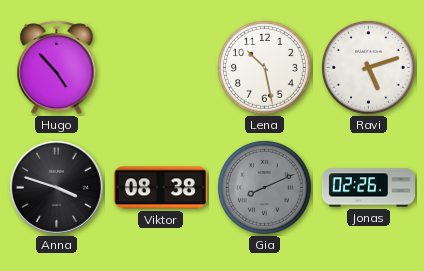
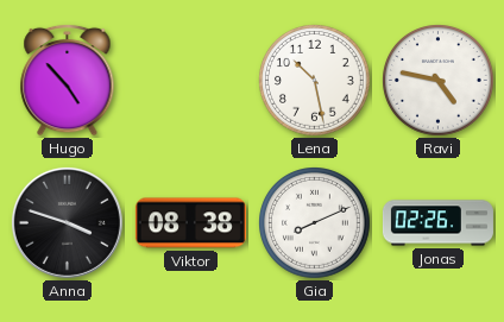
Ravi: 5:12 -> 4:47 (439, 81)
Gia dial: grey -> white (315, 223)
